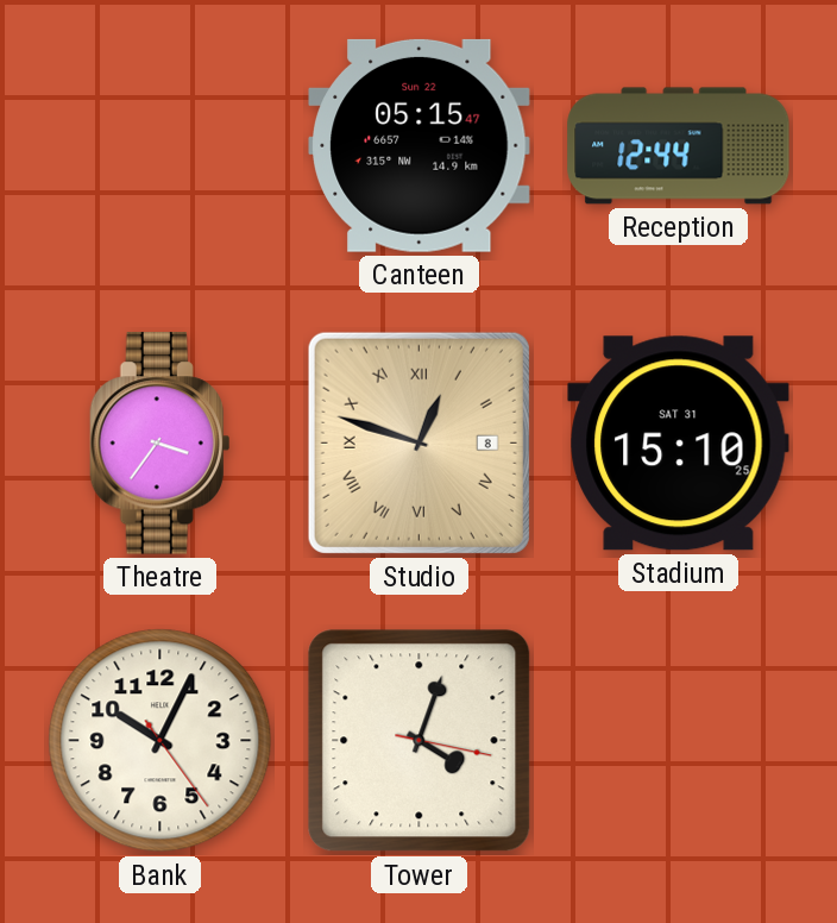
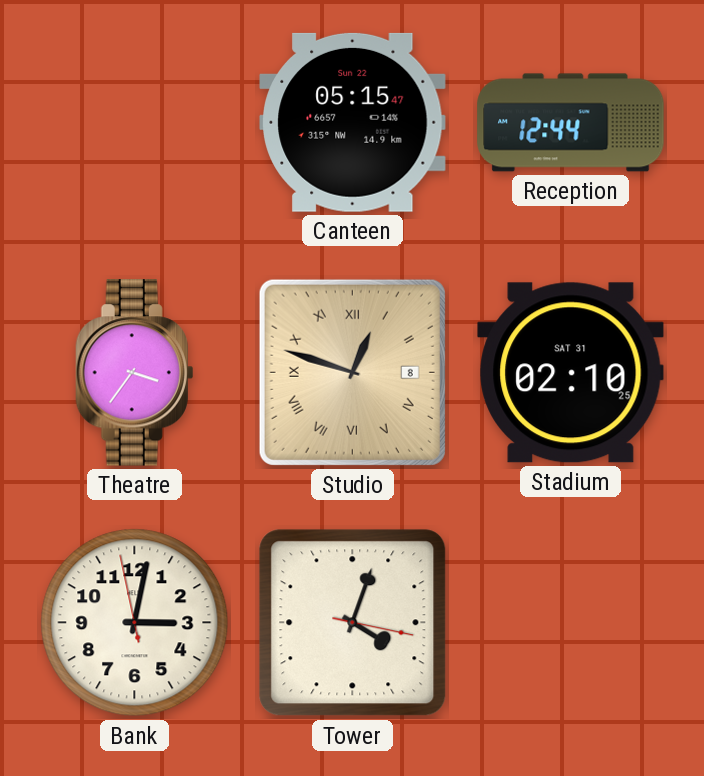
Stadium: 15:10 -> 02:10 (571, 373)
Bank: 10:04 -> 3:01 (135, 623)
